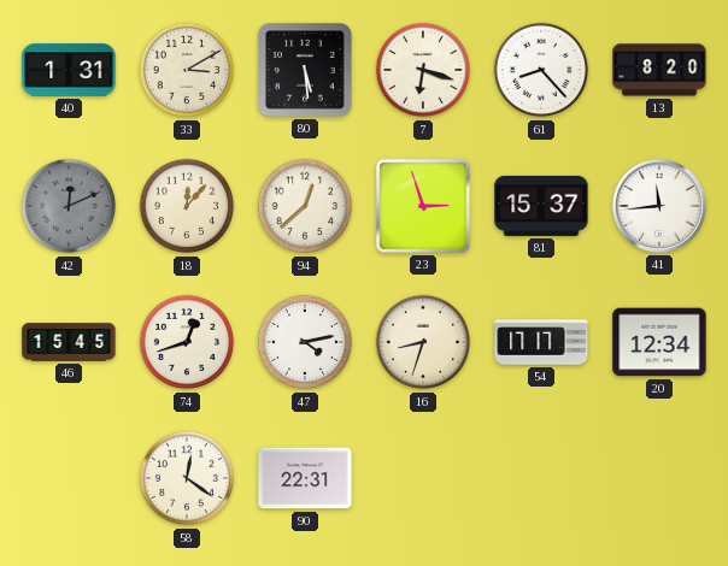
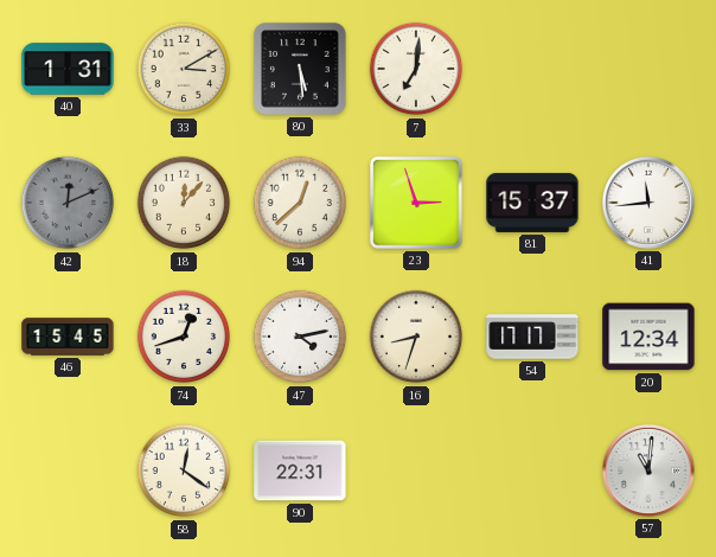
7: 6:18 -> 7:01 (416, 69)
61: 8:23 -> none (541, 70)
13: 8:20 -> none (659, 70)
57: none -> 11:01 (648, 470)
